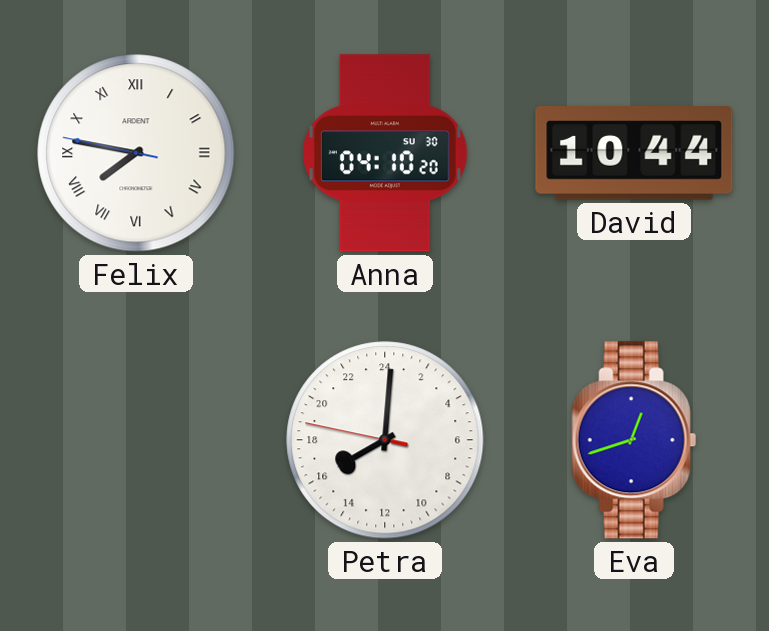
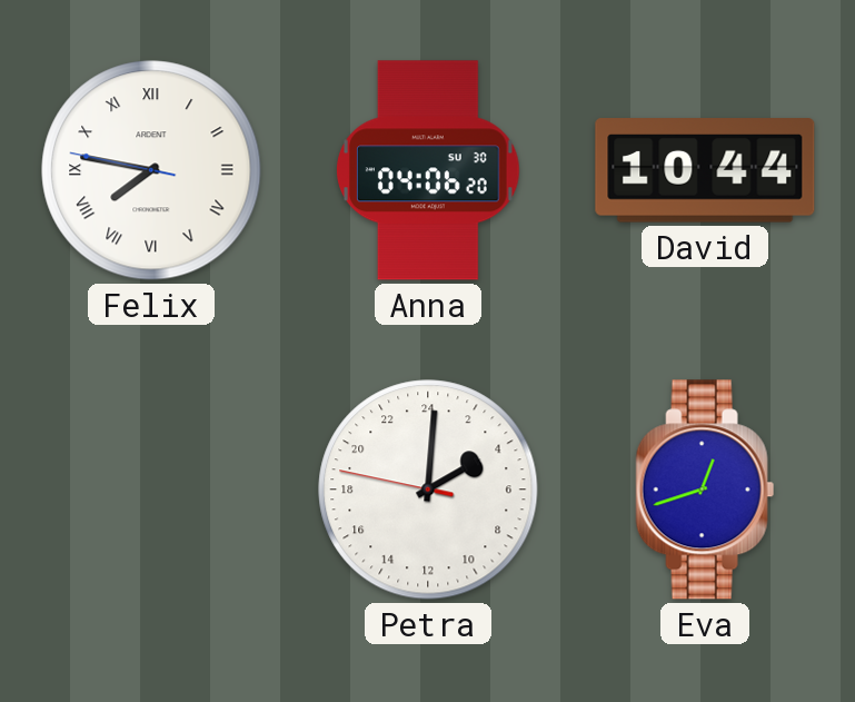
Anna: 04:10 -> 04:06 (429, 170)
Petra: 16:00 -> 4:00 (428, 490)
